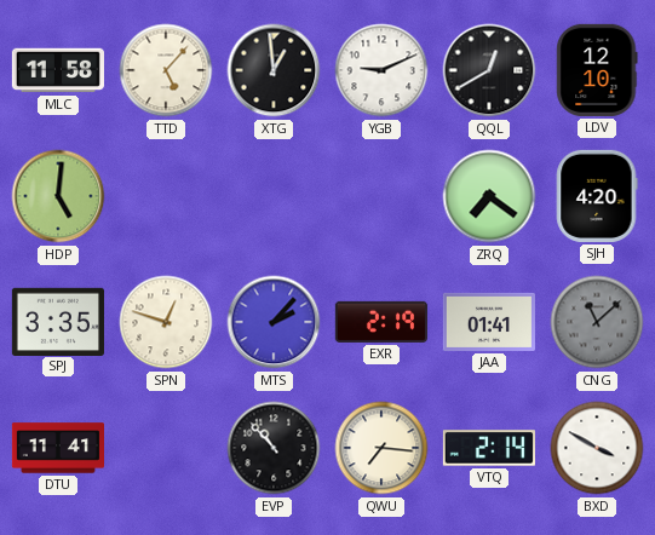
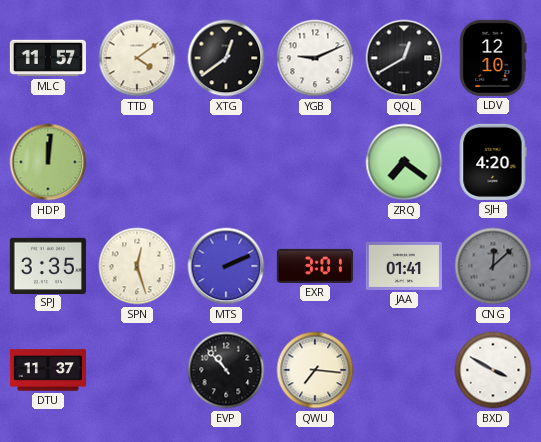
MLC: 11:58 -> 11:57 (48, 58)
TTD: 5:07 -> 4:09 (137, 58)
XTG: 12:59 -> 12:39 (226, 58)
HDP: 5:01 -> 12:01 (48, 162)
SPN: 12:48 -> 12:27 (137, 266)
MTS: 2:07 -> 2:11 (226, 266)
EXR: 2:19 -> 3:01 (315, 266)
CNG: 11:08 -> 12:08 (493, 266)
DTU: 11:41 -> 11:37 (47, 370)
VTQ: 2:14 -> none (489, 448)
